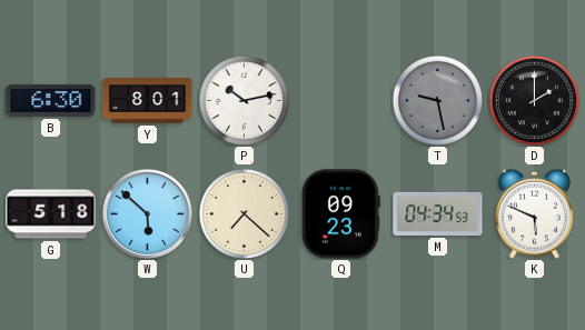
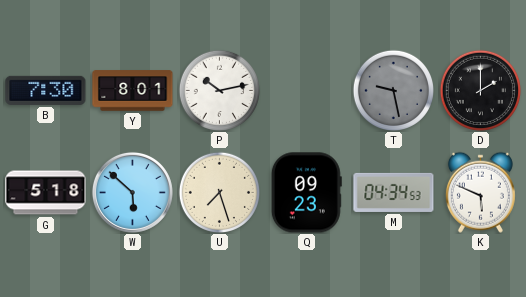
B: 6:30 -> 7:30 (46, 90)
U: 7:22 -> 7:27 (219, 192)
